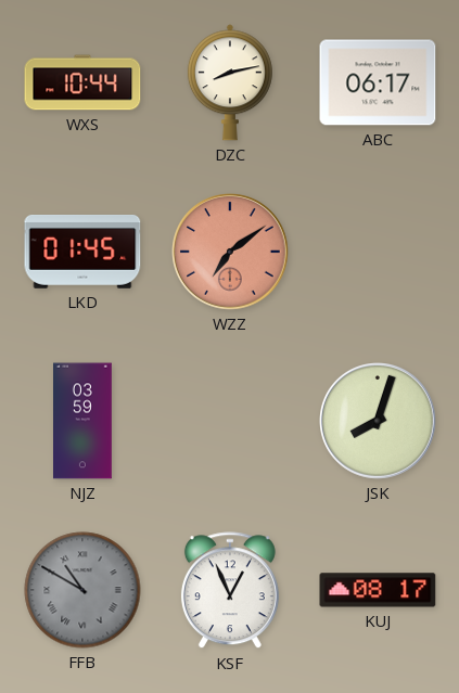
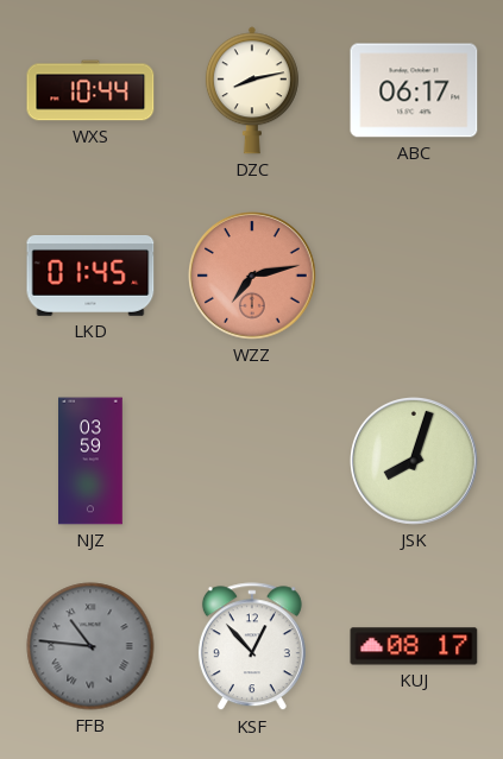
WZZ: 7:09 -> 7:13 (253, 277)
FFB: 10:50 -> 10:46 (90, 646)
KSF: 12:56 -> 12:53 (252, 647)
